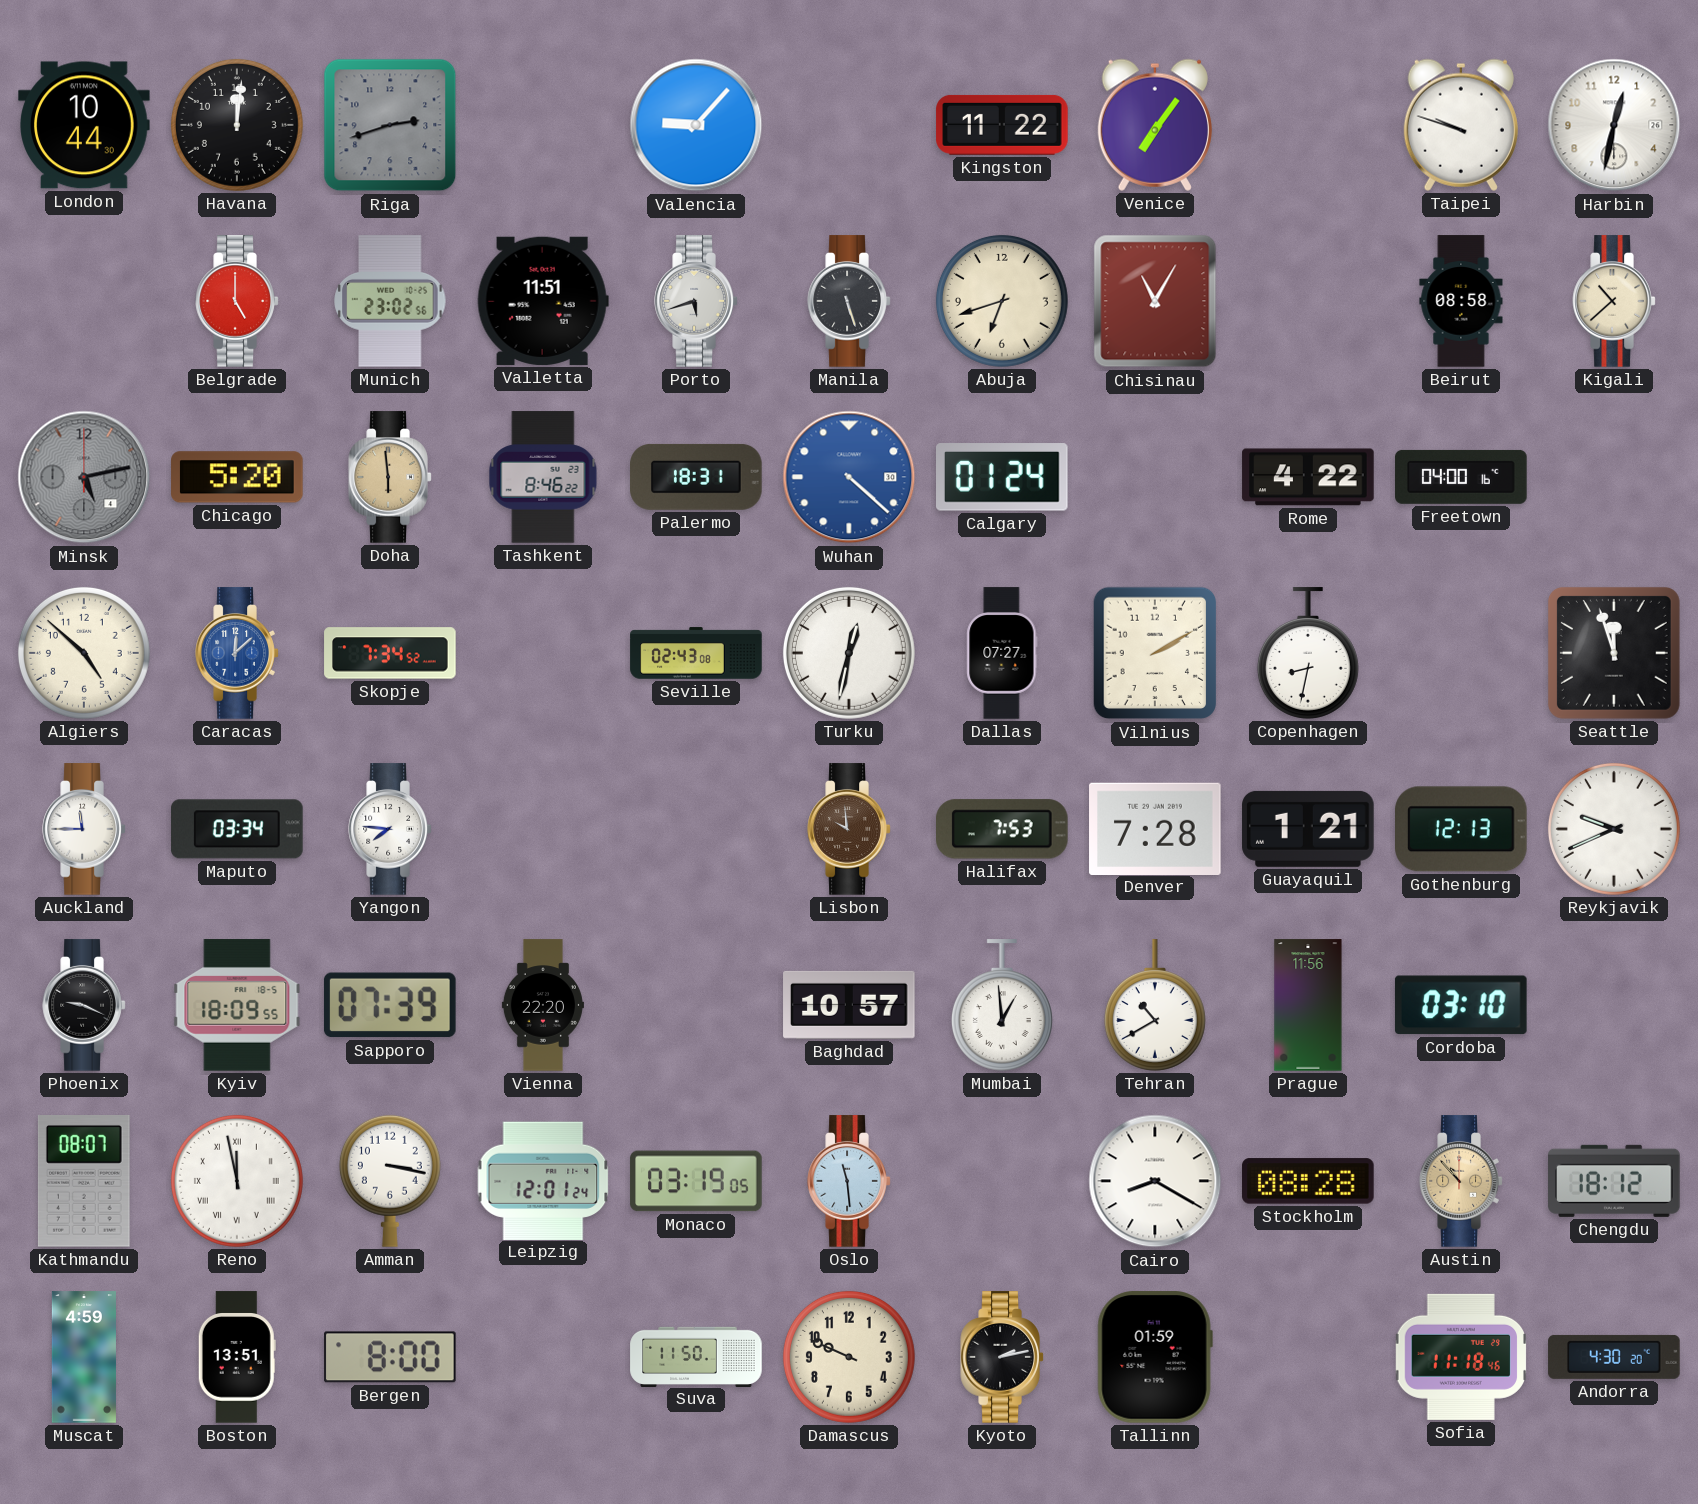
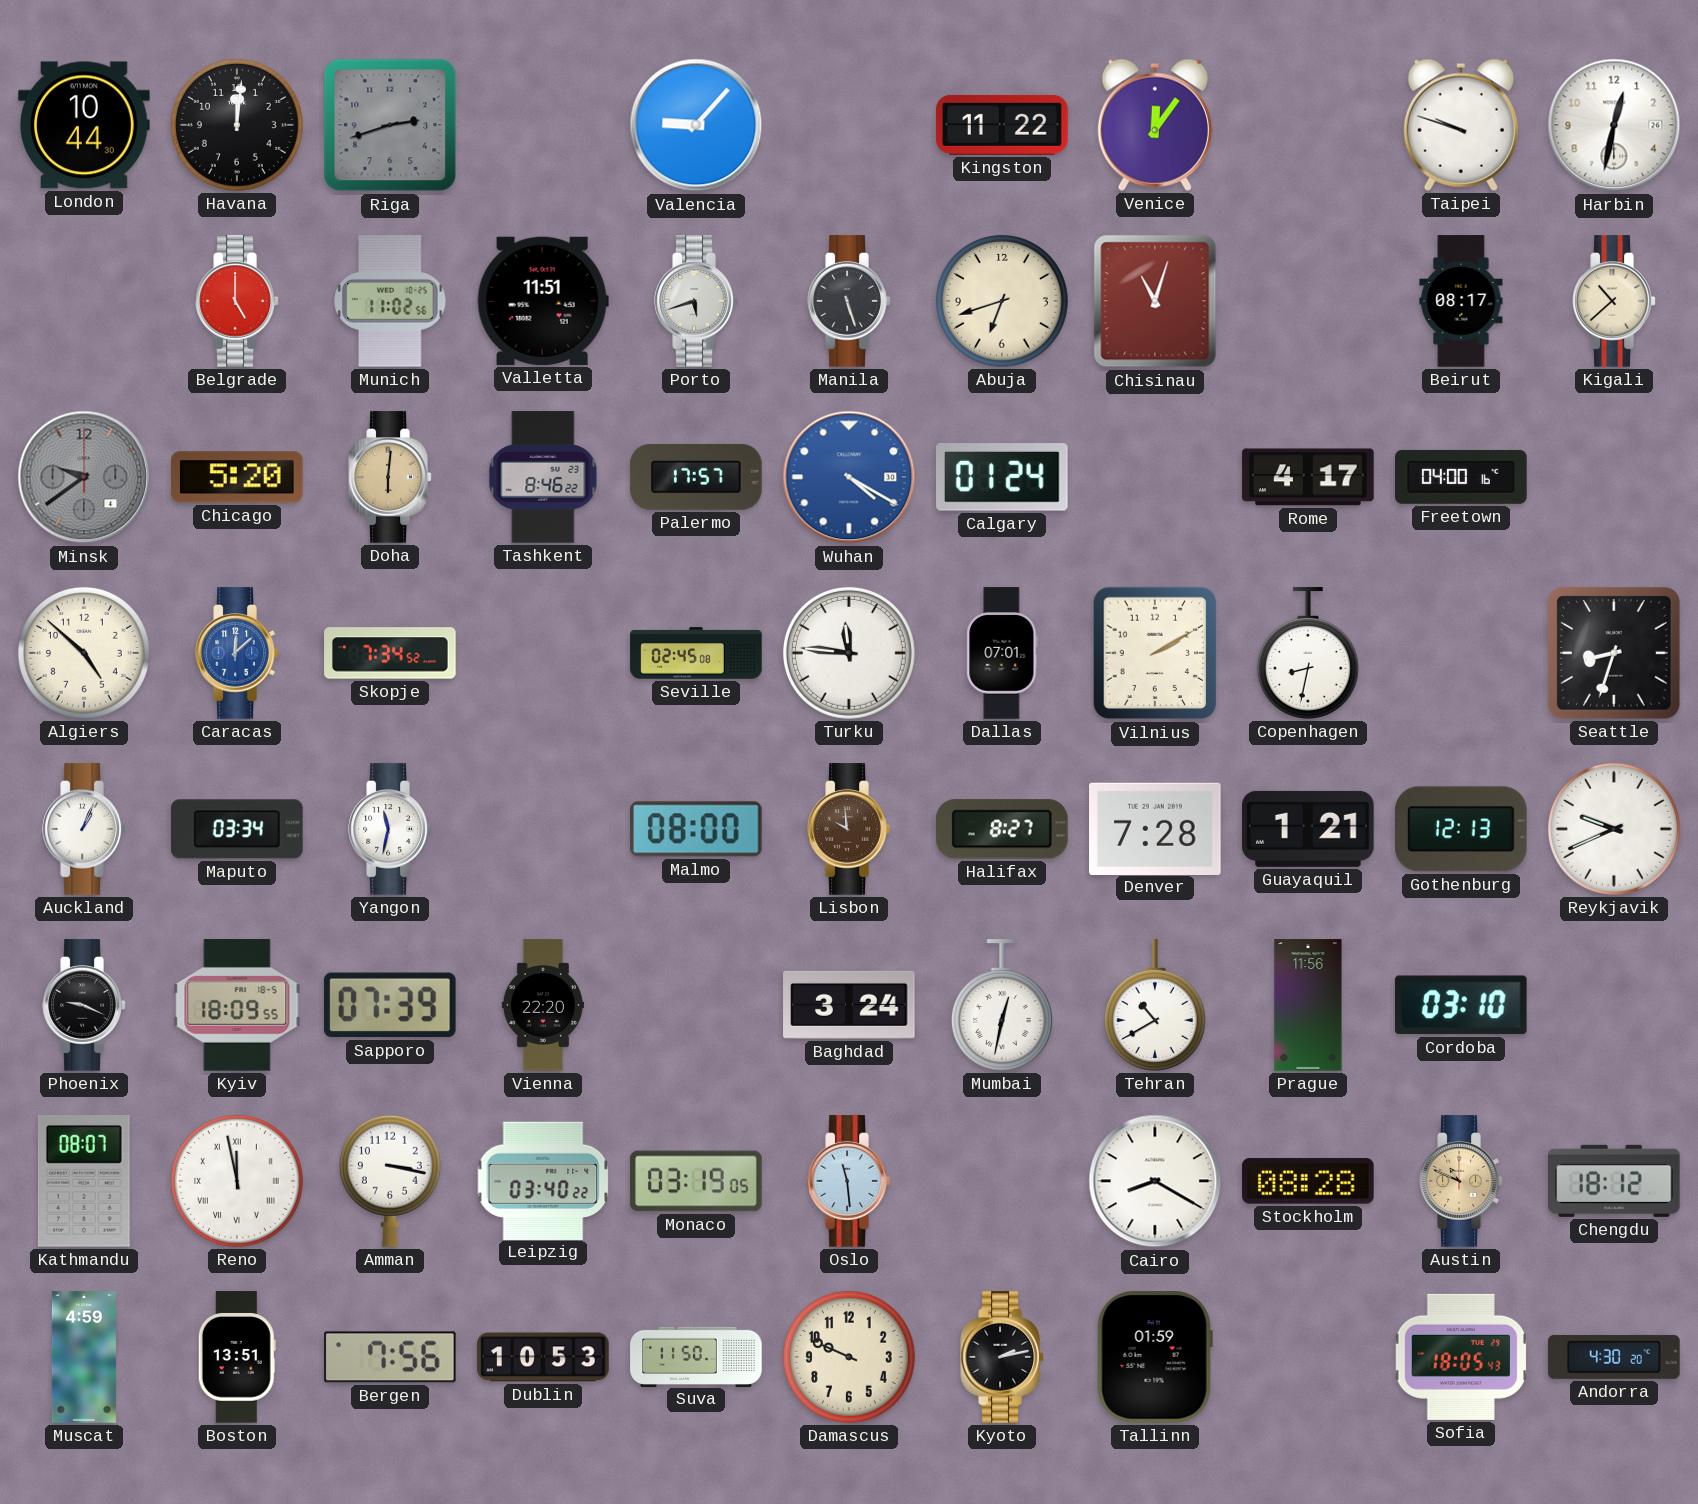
Venice: 7:06 -> 12:06 (1155, 125)
Munich: 23:02 -> 11:02 (390, 301)
Chisinau: 11:05 -> 11:03 (1155, 301)
Beirut: 08:58 -> 08:17 (1461, 301)
Minsk: 5:13 -> 9:39 (84, 477)
Doha: 5:59 -> 6:01 (390, 477)
Palermo: 18:31 -> 17:57 (696, 477)
Wuhan: 4:22 -> 4:20 (849, 477)
Rome: 4:22 -> 4:17 (1308, 477)
Seville: 02:43 -> 02:45 (696, 653)
Turku: 12:32 -> 11:46 (849, 653)
Dallas: 07:27 -> 07:01 (1002, 653)
Seattle: 11:57 -> 8:33 (1614, 653)
Auckland: 11:45 -> 1:04 (84, 829)
Yangon: 7:46 -> 11:32 (390, 829)
Malmo: none -> 08:00 (697, 829)
Halifax: 7:53 -> 8:27 (1003, 829)
Baghdad: 10:57 -> 3:24 (849, 1005)
Mumbai: 12:59 -> 12:32 (1002, 1005)
Leipzig: 12:01 -> 03:40 (543, 1180)
Austin: 10:53 -> 10:49 (1461, 1181)
Bergen: 8:00 -> 7:56 (390, 1357)
Dublin: none -> 10:53 (543, 1357)
Sofia: 11:18 -> 18:05 (1460, 1357)
